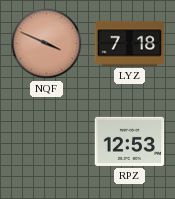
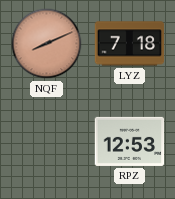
NQF: 3:49 -> 8:11 (47, 44)
